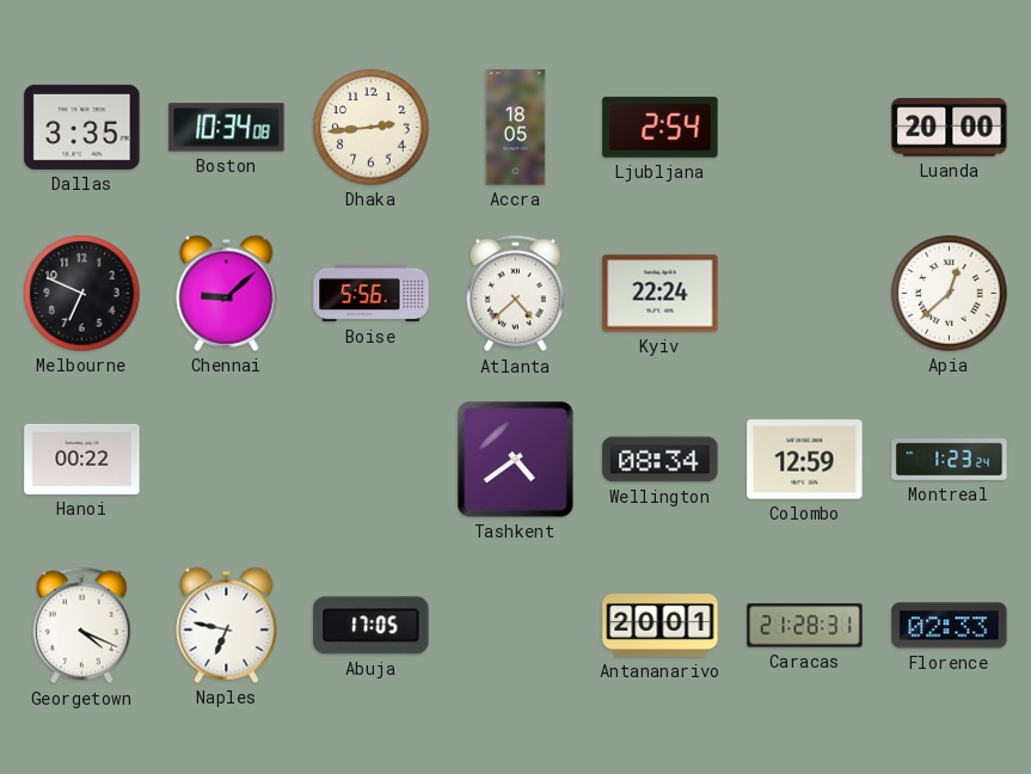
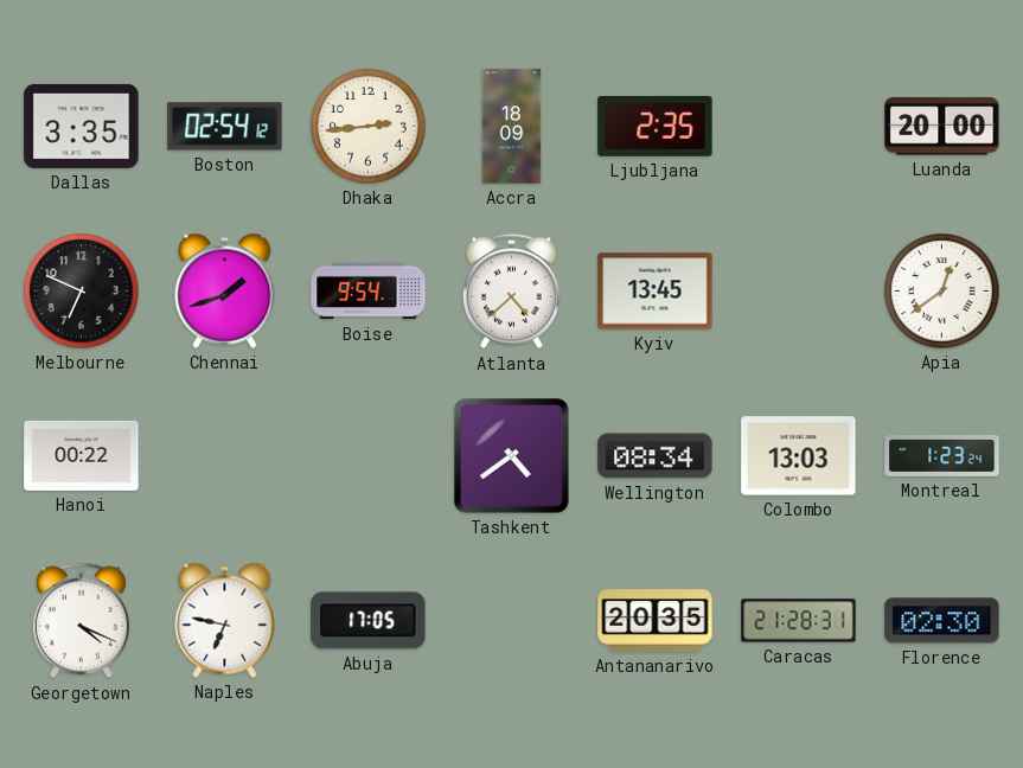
Boston: 10:34 -> 02:54 (225, 127)
Accra: 18:05 -> 18:09 (512, 127)
Ljubljana: 2:54 -> 2:35 (656, 126)
Chennai: 9:08 -> 1:42 (225, 290)
Boise: 5:56 -> 9:54 (369, 292)
Kyiv: 22:24 -> 13:45 (656, 292)
Apia: 12:38 -> 12:39 (942, 292)
Colombo: 12:59 -> 13:03 (799, 456)
Antananarivo: 20:01 -> 20:35 (656, 621)
Florence: 02:33 -> 02:30 (942, 621)
